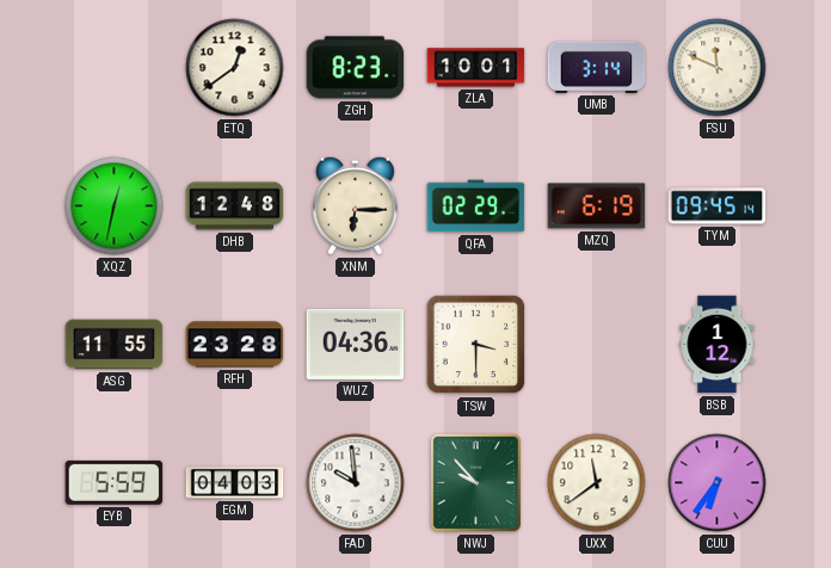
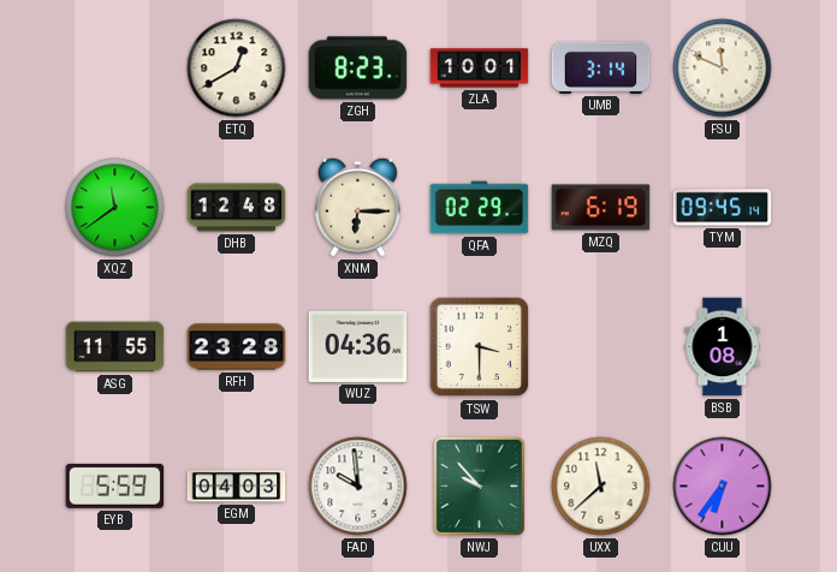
ETQ: 12:39 -> 12:40 (237, 68)
XQZ: 12:32 -> 11:39 (115, 208)
BSB: 1:12 -> 1:08 (723, 347)
UXX: 11:39 -> 11:38 (601, 487)
